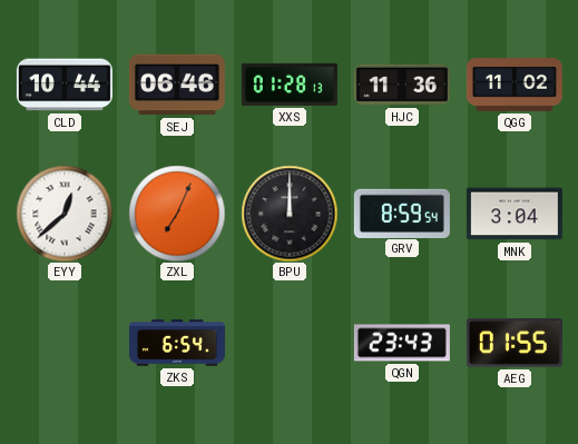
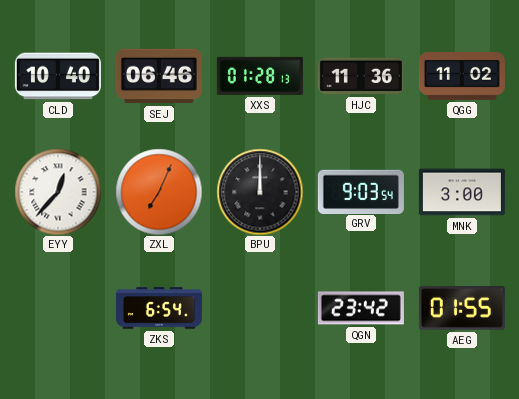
CLD: 10:44 -> 10:40 (58, 76)
EYY: 12:38 -> 12:37 (58, 192)
GRV: 8:59 -> 9:03 (361, 191)
MNK: 3:04 -> 3:00 (462, 192)
QGN: 23:43 -> 23:42 (361, 308)
